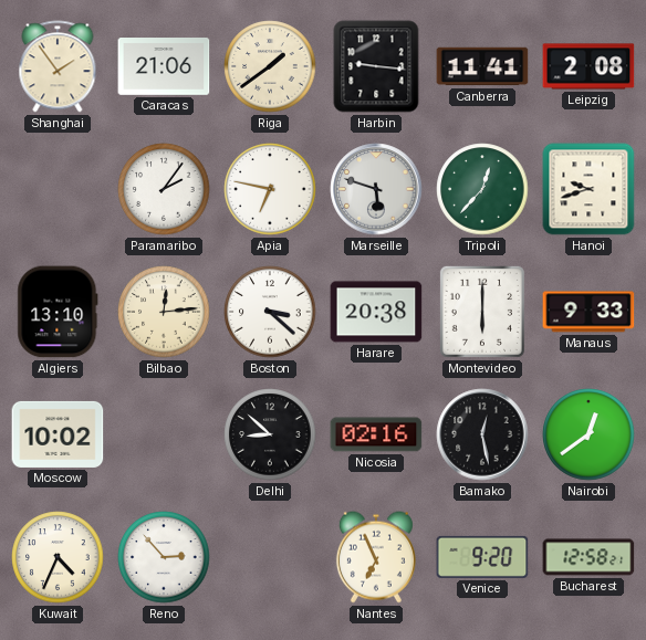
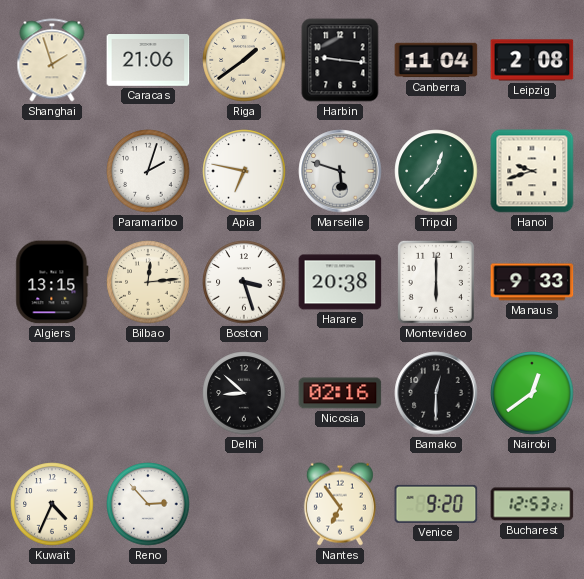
Shanghai: 1:54 -> 1:57 (52, 60)
Canberra: 11:41 -> 11:04 (436, 60)
Paramaribo: 2:06 -> 2:03 (148, 171)
Algiers: 13:10 -> 13:15 (52, 282)
Boston: 3:22 -> 3:27 (244, 282)
Moscow: 10:02 -> none (58, 434)
Bamako: 12:28 -> 12:30 (436, 393)
Nantes: 6:56 -> 6:54 (340, 504)
Bucharest: 12:58 -> 12:53 (532, 504)
